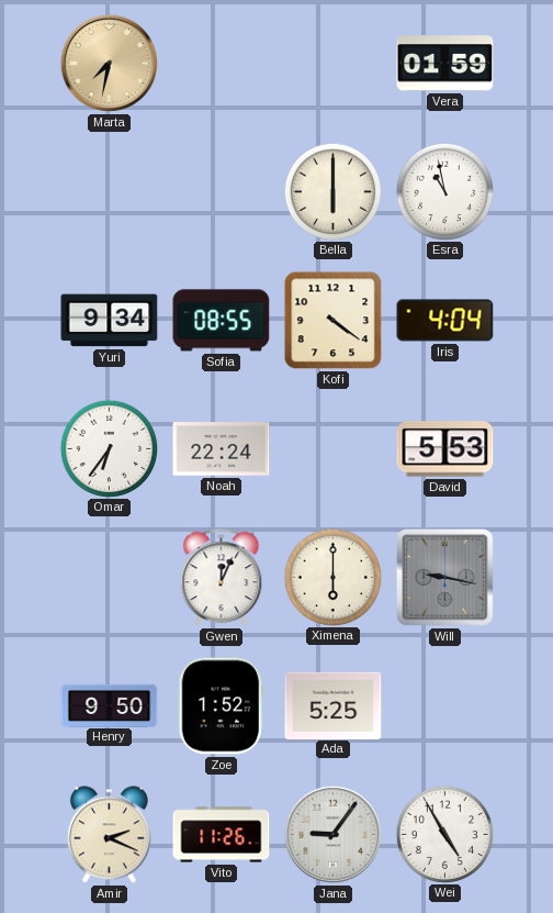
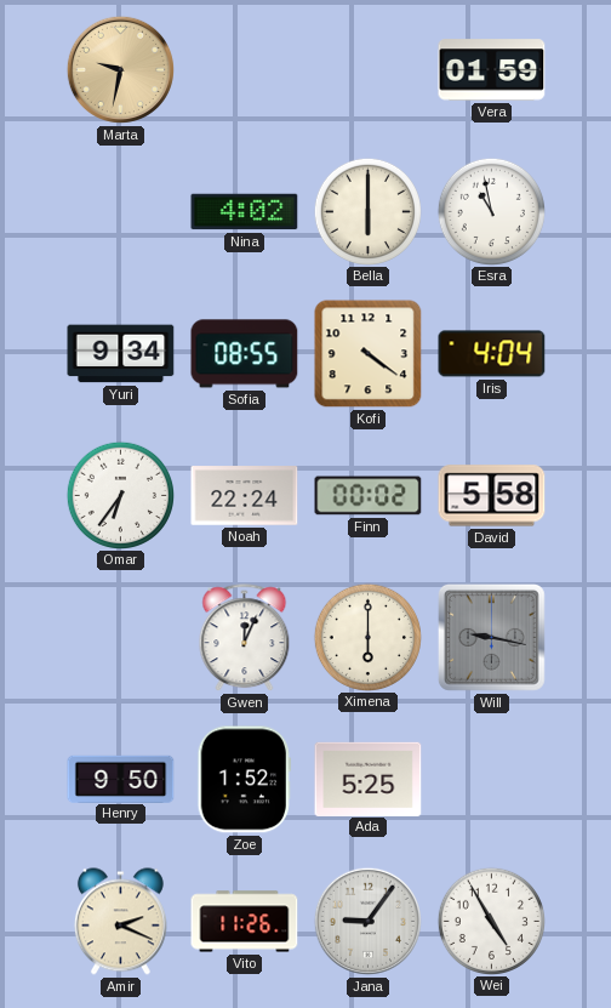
Marta: 7:32 -> 9:32 (120, 69)
Nina: none -> 4:02 (245, 212)
Finn: none -> 00:02 (369, 496)
David: 5:53 -> 5:58 (492, 496)
